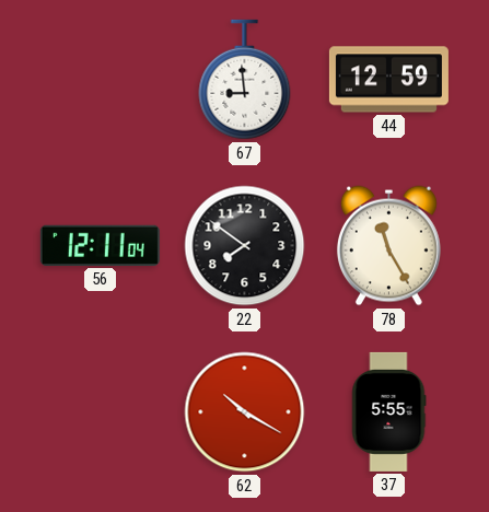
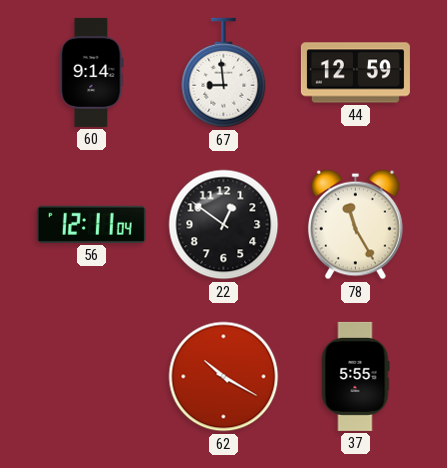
60: none -> 9:14 (92, 72)
22: 7:51 -> 12:51 (224, 225)
